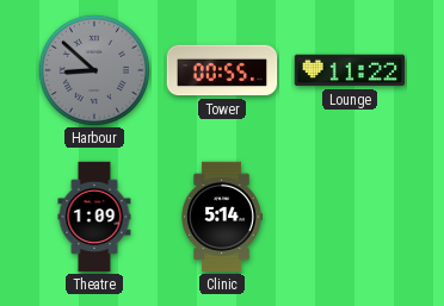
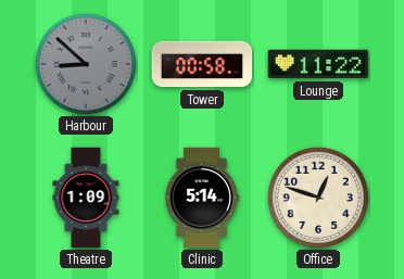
Tower: 00:55 -> 00:58 (202, 64)
Office: none -> 12:48 (318, 198)
